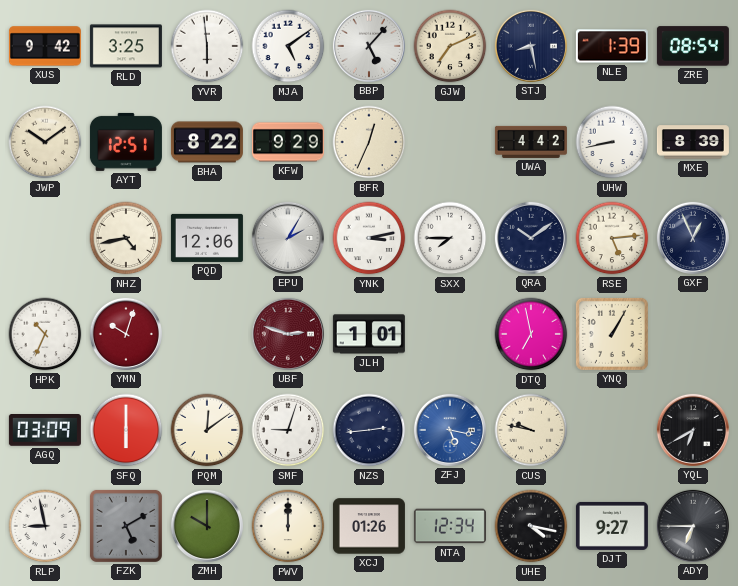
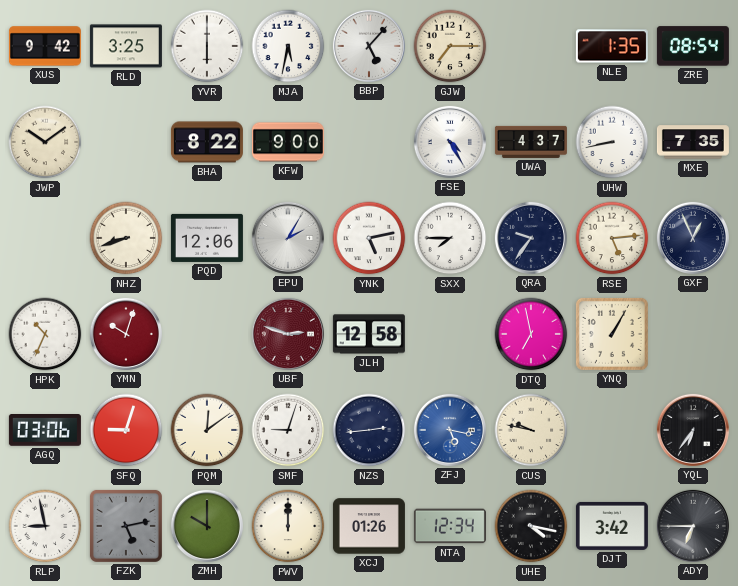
YVR: 5:59 -> 6:00 (207, 46)
MJA: 5:09 -> 5:32 (288, 46)
GJW: 7:11 -> 7:15 (450, 46)
STJ: 8:28 -> none (531, 46)
NLE: 1:39 -> 1:35 (612, 46)
AYT: 12:51 -> none (126, 142)
KFW: 9:29 -> 9:00 (288, 142)
BFR: 12:34 -> none (369, 142)
FSE: none -> 4:25 (450, 142)
UWA: 4:42 -> 4:37 (531, 142)
MXE: 8:39 -> 7:35 (693, 142)
NHZ: 4:43 -> 8:42 (126, 238)
YNK: 3:13 -> 5:13 (369, 238)
QRA: 10:09 -> 9:36 (531, 238)
JLH: 1:01 -> 12:58 (369, 334)
AGQ: 03:09 -> 03:06 (45, 430)
SFQ: 6:00 -> 9:03 (126, 430)
YQL: 6:40 -> 6:36 (693, 430)
FZK: 5:10 -> 5:13 (126, 526)
DJT: 9:27 -> 3:42 (612, 526)
